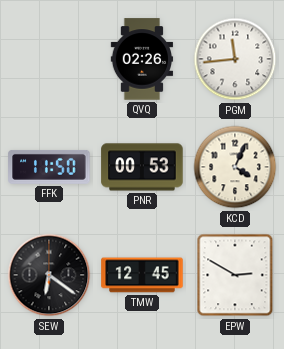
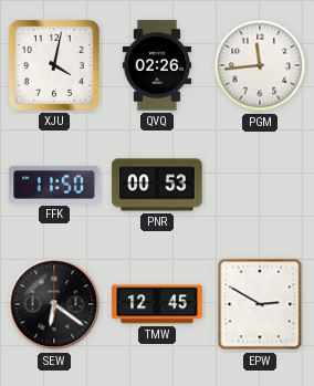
XJU: none -> 4:02 (55, 66)
KCD: 4:04 -> none (235, 167)
